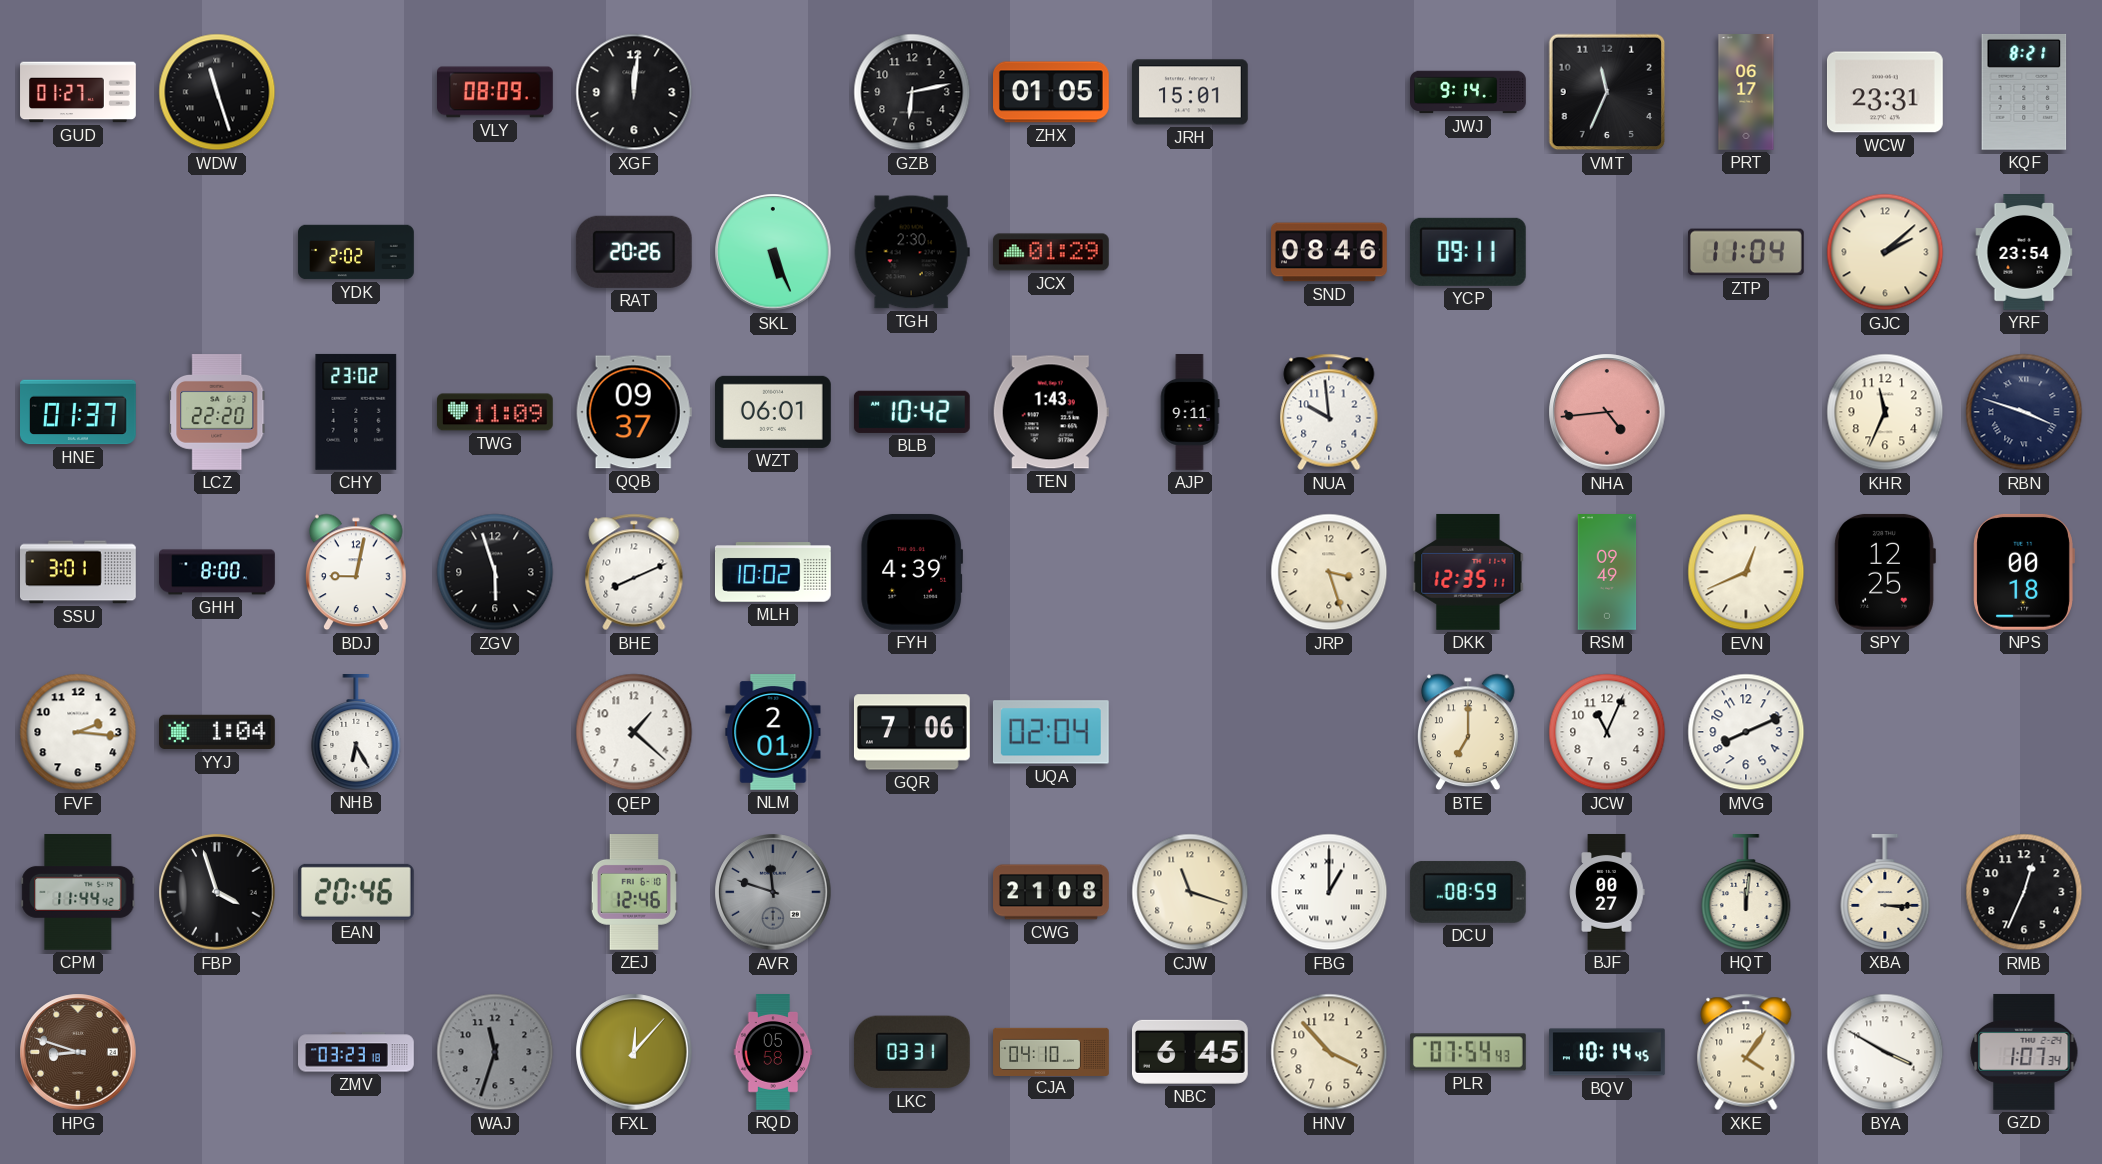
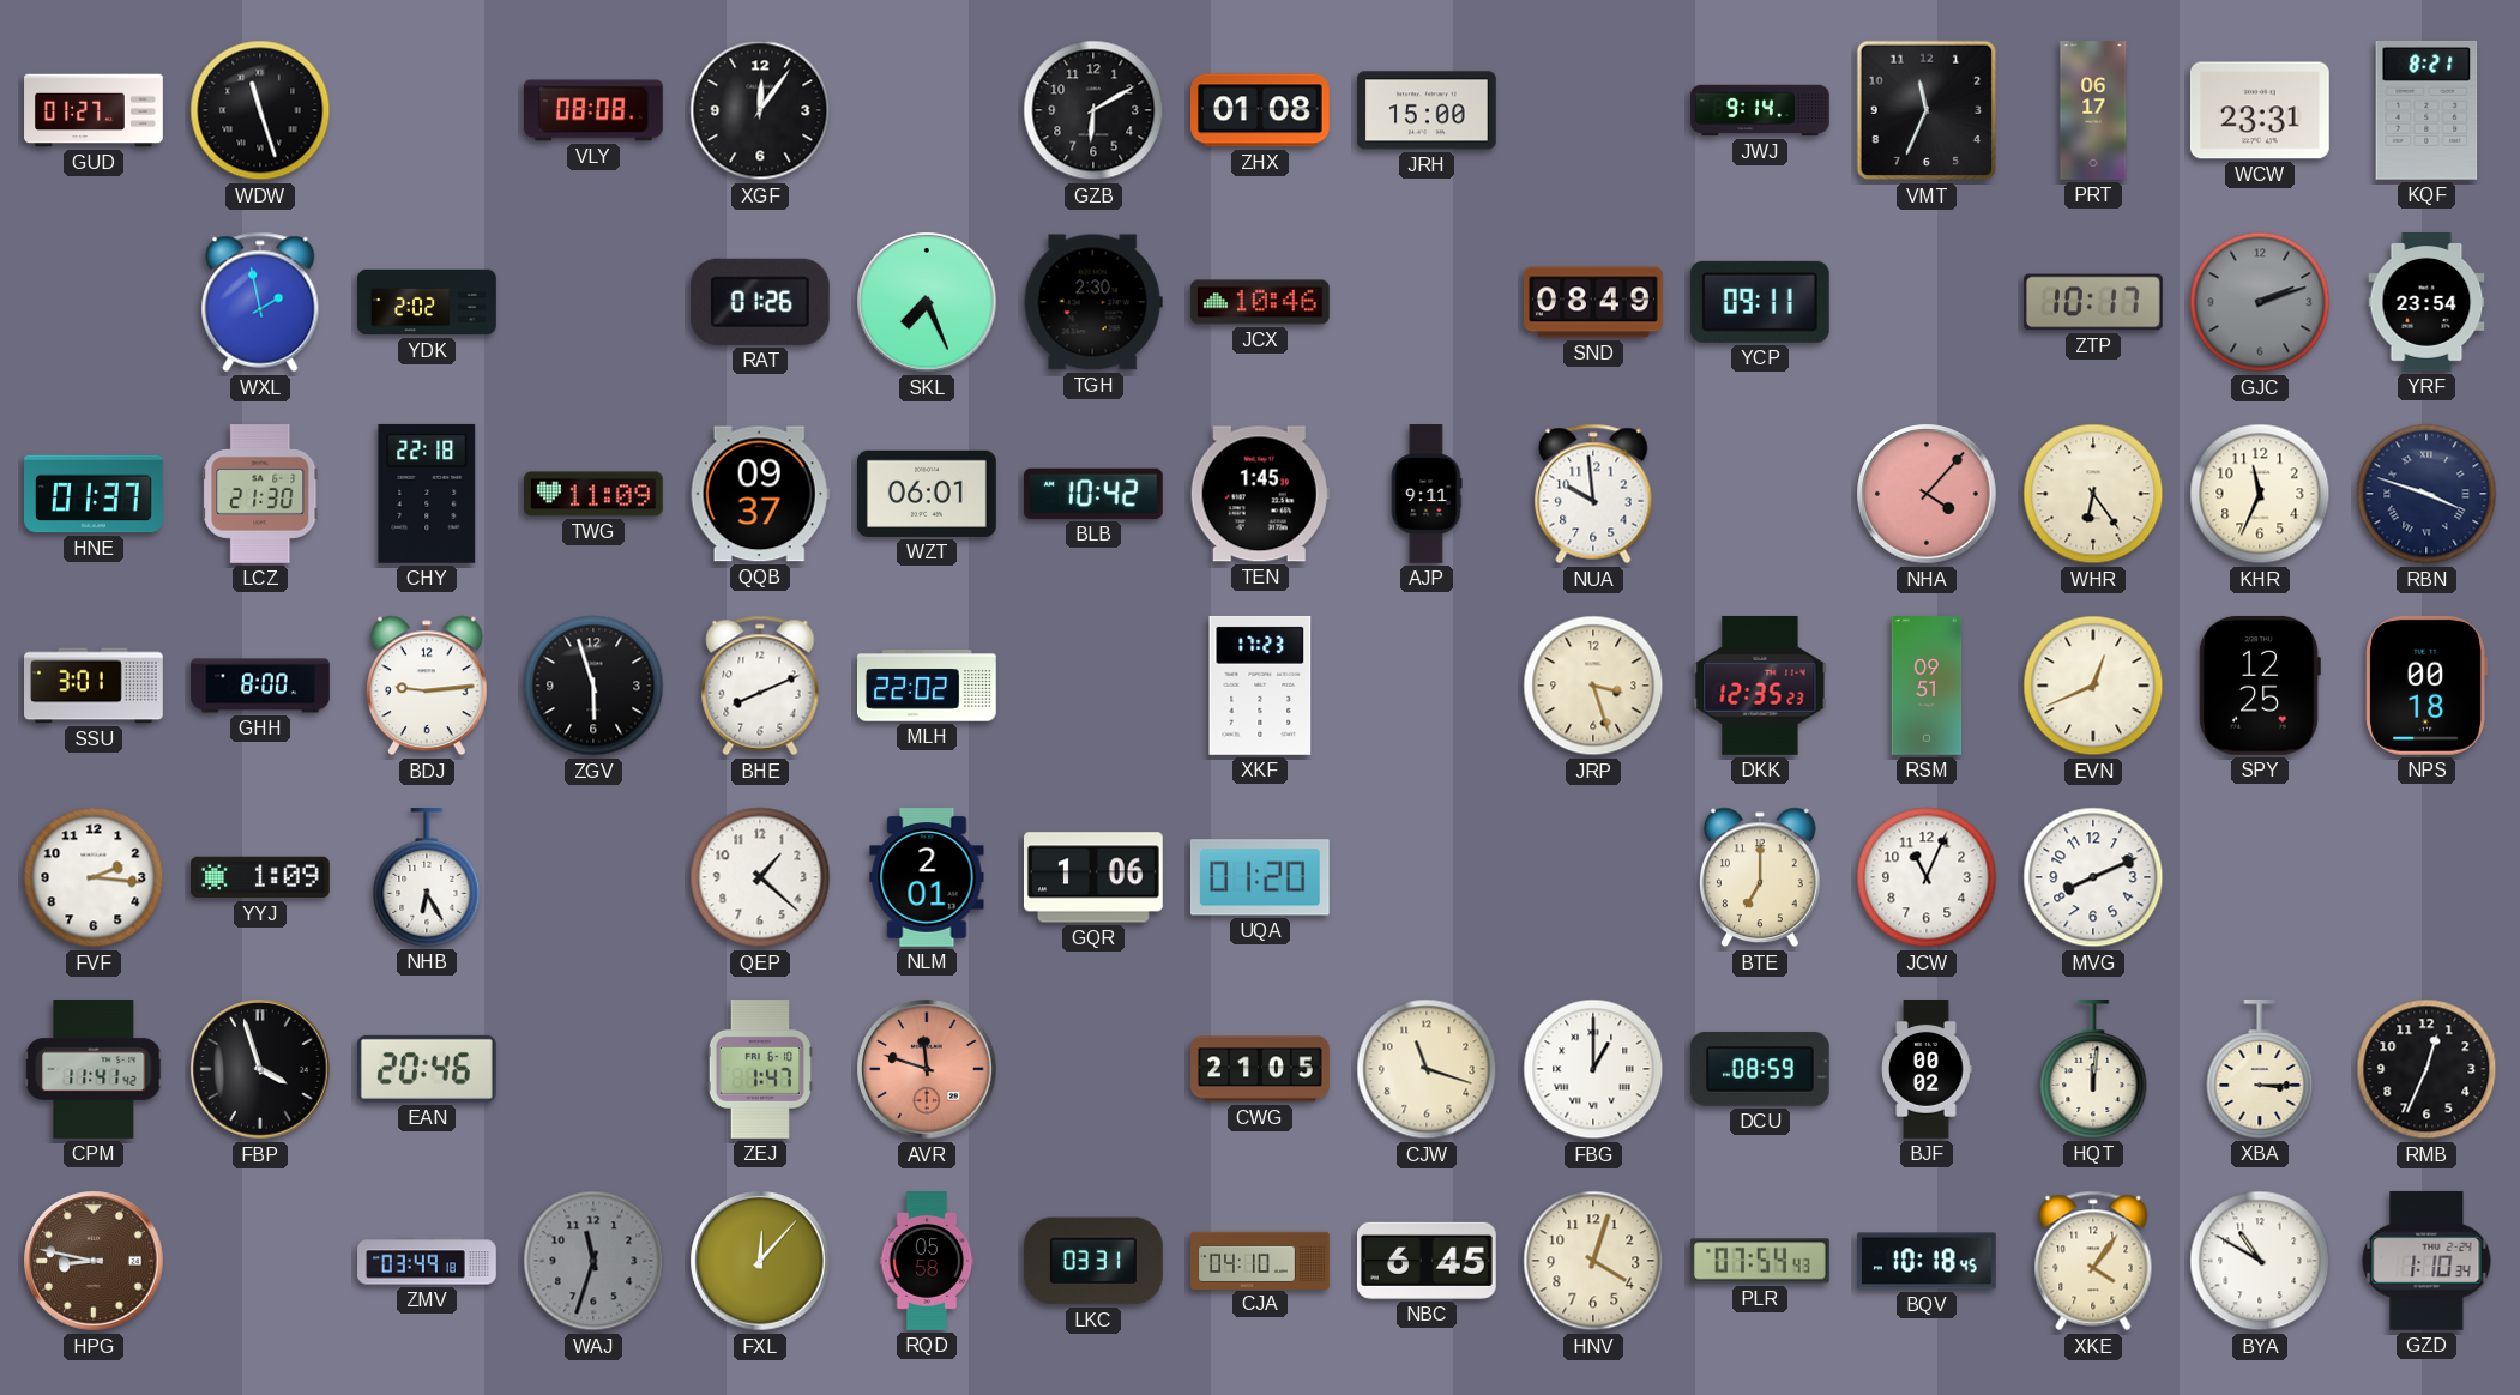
VLY: 08:09 -> 08:08 (595, 110)
XGF: 12:01 -> 12:06 (760, 110)
GZB: 6:13 -> 6:10 (1093, 110)
ZHX: 01:05 -> 01:08 (1261, 110)
JRH: 15:01 -> 15:00 (1428, 110)
WXL: none -> 1:58 (260, 302)
RAT: 20:26 -> 01:26 (760, 302)
SKL: 5:26 -> 7:26 (927, 302)
JCX: 01:29 -> 10:46 (1260, 302)
SND: 08:46 -> 08:49 (1594, 302)
ZTP: 11:04 -> 10:17 (2094, 302)
GJC: 2:08 -> 2:12 (2260, 302)
GJC dial: cream -> grey (2260, 302)
LCZ: 22:20 -> 21:30 (260, 495)
CHY: 23:02 -> 22:18 (427, 494)
TEN: 1:43 -> 1:45 (1260, 494)
NHA: 4:44 -> 4:07 (1927, 494)
WHR: none -> 6:24 (2093, 494)
BDJ: 9:02 -> 9:14 (428, 686)
MLH: 10:02 -> 22:02 (928, 686)
FYH: 4:39 -> none (911, 572)
XKF: none -> 17:23 (1260, 686)
DKK: 12:35:11 -> 12:35:23 (1760, 686)
RSM: 09:49 -> 09:51 (1927, 687)
YYJ: 1:04 -> 1:09 (261, 877)
GQR: 7:06 -> 1:06 (1093, 877)
UQA: 02:04 -> 01:20 (1260, 877)
CPM: 11:44 -> 11:41 (94, 1070)
ZEJ: 12:46 -> 1:47 (760, 1070)
AVR dial: grey -> salmon (927, 1069)
CWG: 21:08 -> 21:05 (1261, 1069)
BJF: 00:27 -> 00:02 (1927, 1070)
HPG: 8:48 -> 8:47 (94, 1261)
ZMV: 03:23 -> 03:49 (427, 1261)
HNV: 3:53 -> 4:03 (1593, 1261)
BQV: 10:14 -> 10:18 (1927, 1261)
BYA: 3:50 -> 10:50 (2260, 1261)
GZD: 1:07 -> 1:10 (2426, 1261)
